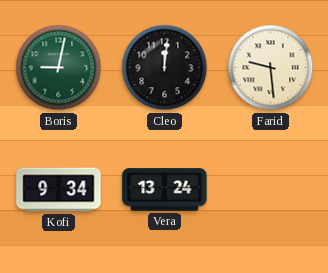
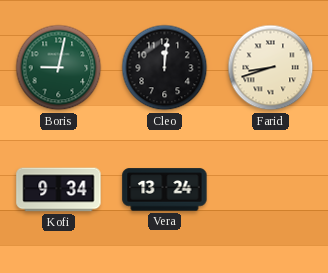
Farid: 9:29 -> 8:42 (271, 68)
